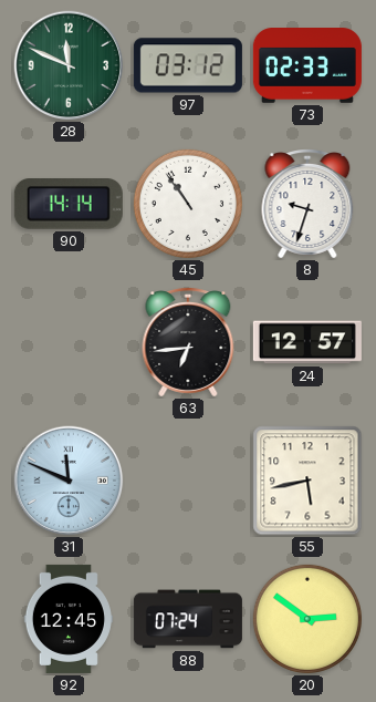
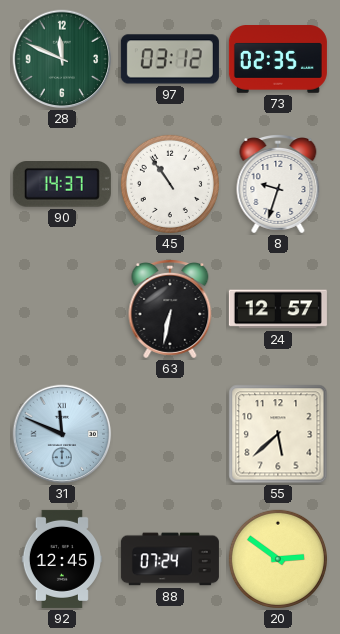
73: 02:33 -> 02:35 (278, 60)
90: 14:14 -> 14:37 (62, 185)
63: 6:44 -> 6:32 (170, 310)
55: 5:43 -> 5:38 (278, 434)
